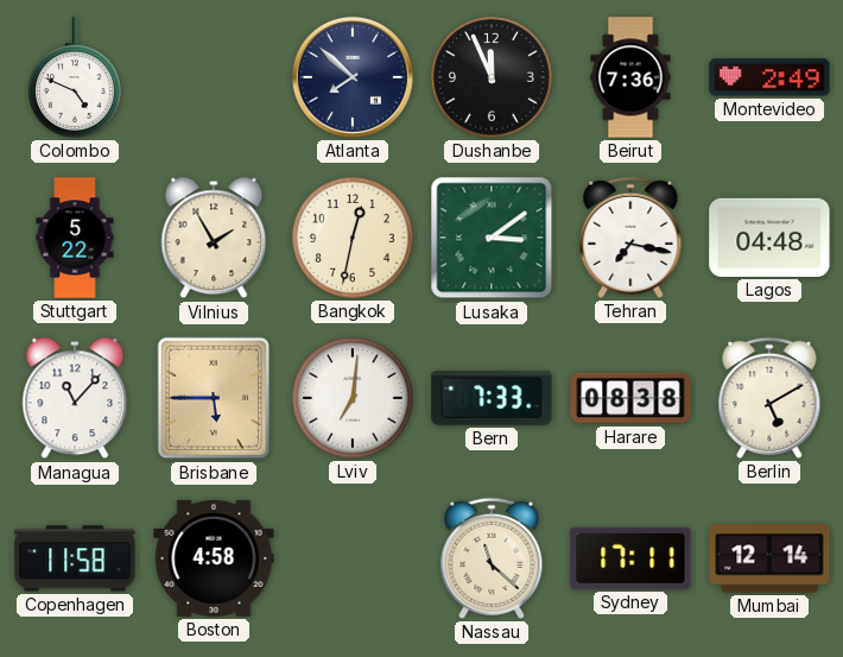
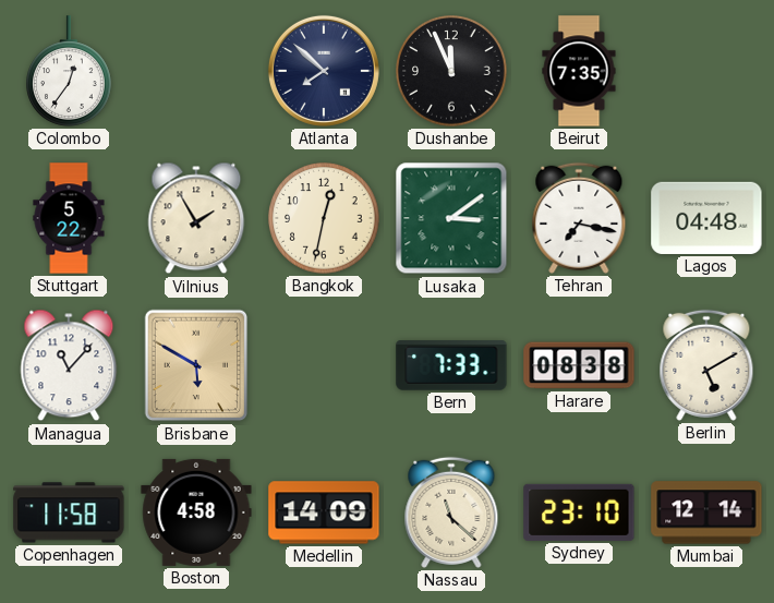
Colombo: 4:49 -> 12:36 (70, 71)
Beirut: 7:36 -> 7:35 (579, 71)
Montevideo: 2:49 -> none (769, 77)
Brisbane: 5:45 -> 5:50 (196, 365)
Lviv: 7:01 -> none (353, 398)
Medellin: none -> 14:09 (324, 512)
Sydney: 17:11 -> 23:10 (579, 512)
